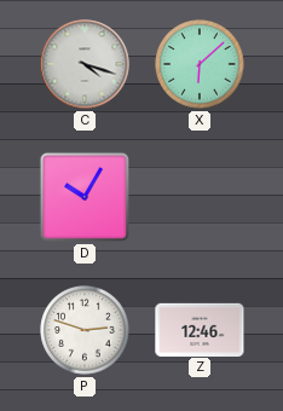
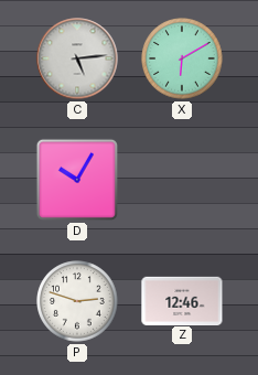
C: 4:18 -> 5:14 (77, 58)
X: 6:08 -> 6:10 (182, 58)
